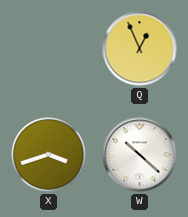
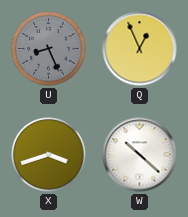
U: none -> 8:26 (49, 49)
